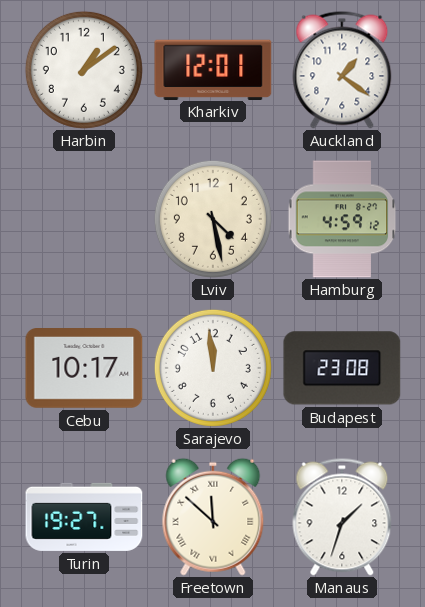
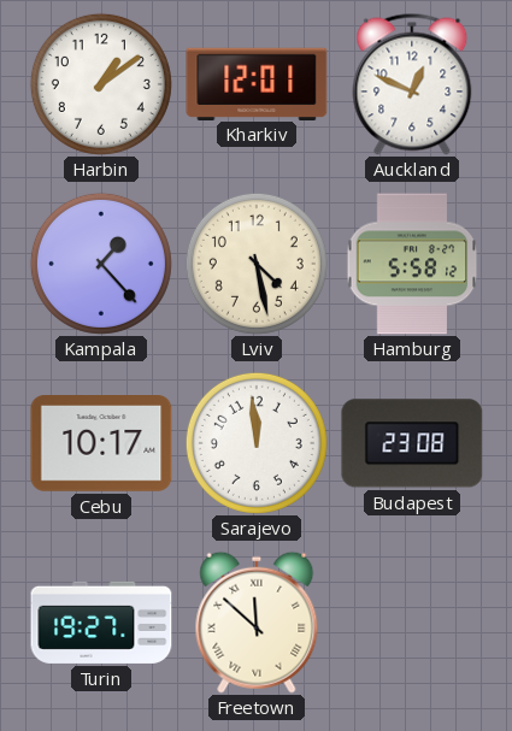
Auckland: 1:21 -> 12:49 (412, 84)
Kampala: none -> 1:23 (101, 264)
Hamburg: 4:59 -> 5:58 (412, 264)
Manaus: 1:33 -> none (342, 517)
